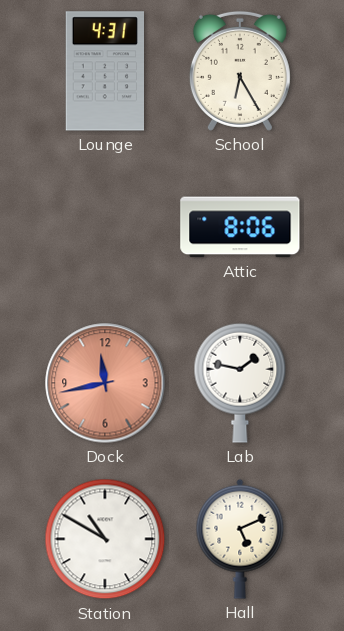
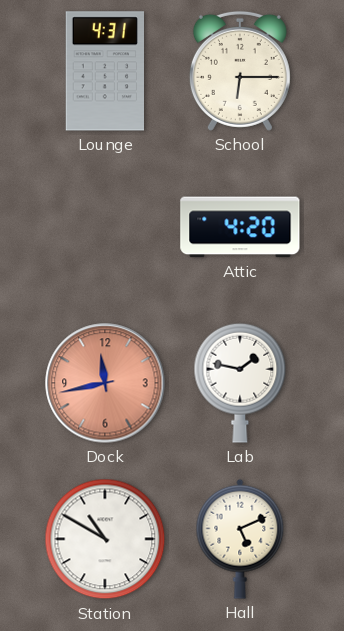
School: 6:25 -> 6:15 (240, 71)
Attic: 8:06 -> 4:20 (240, 227)
